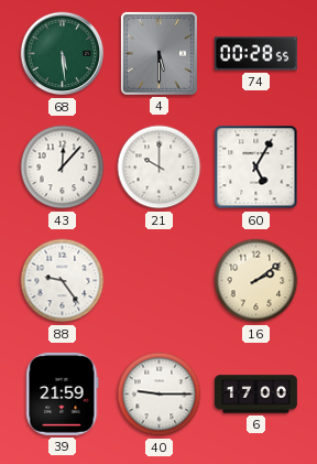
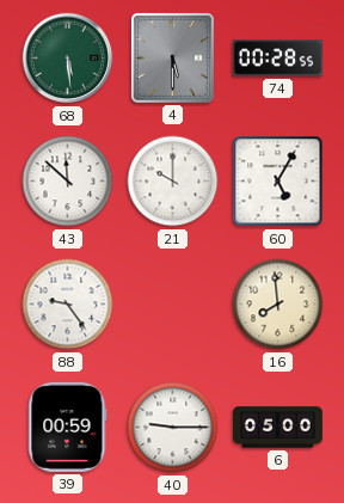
43: 12:07 -> 11:52 (68, 182)
16: 2:09 -> 7:59 (278, 305)
39: 21:59 -> 00:59 (68, 427)
6: 17:00 -> 05:00 (277, 428)
